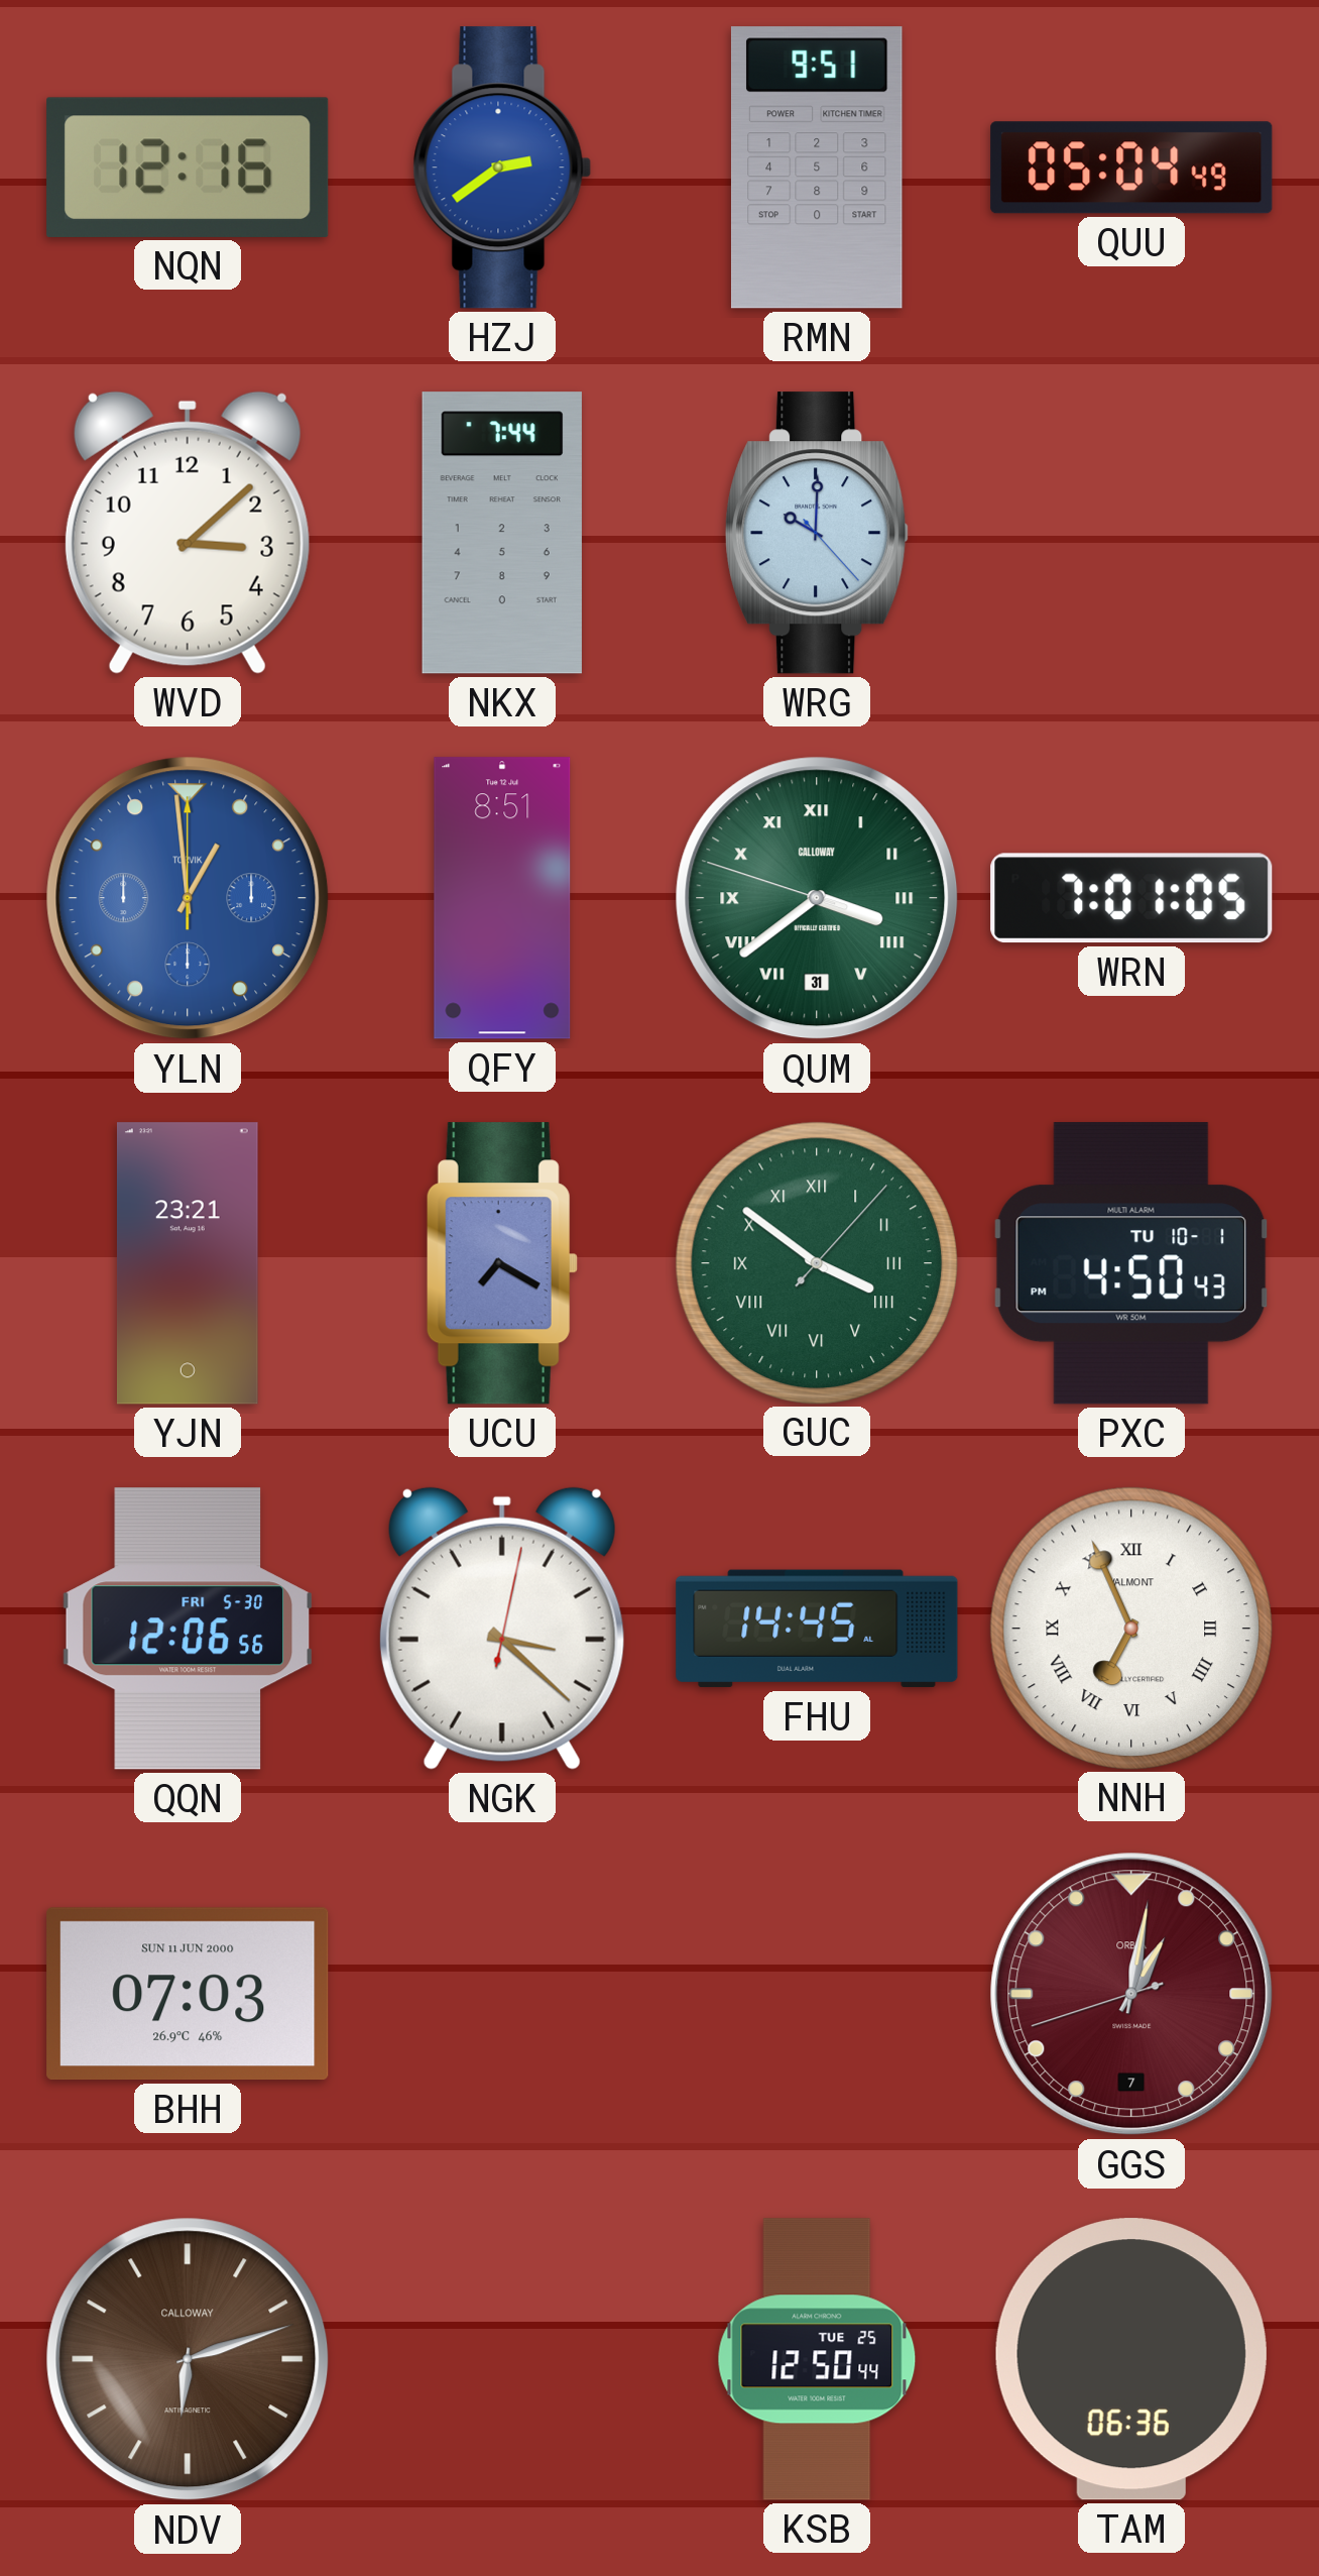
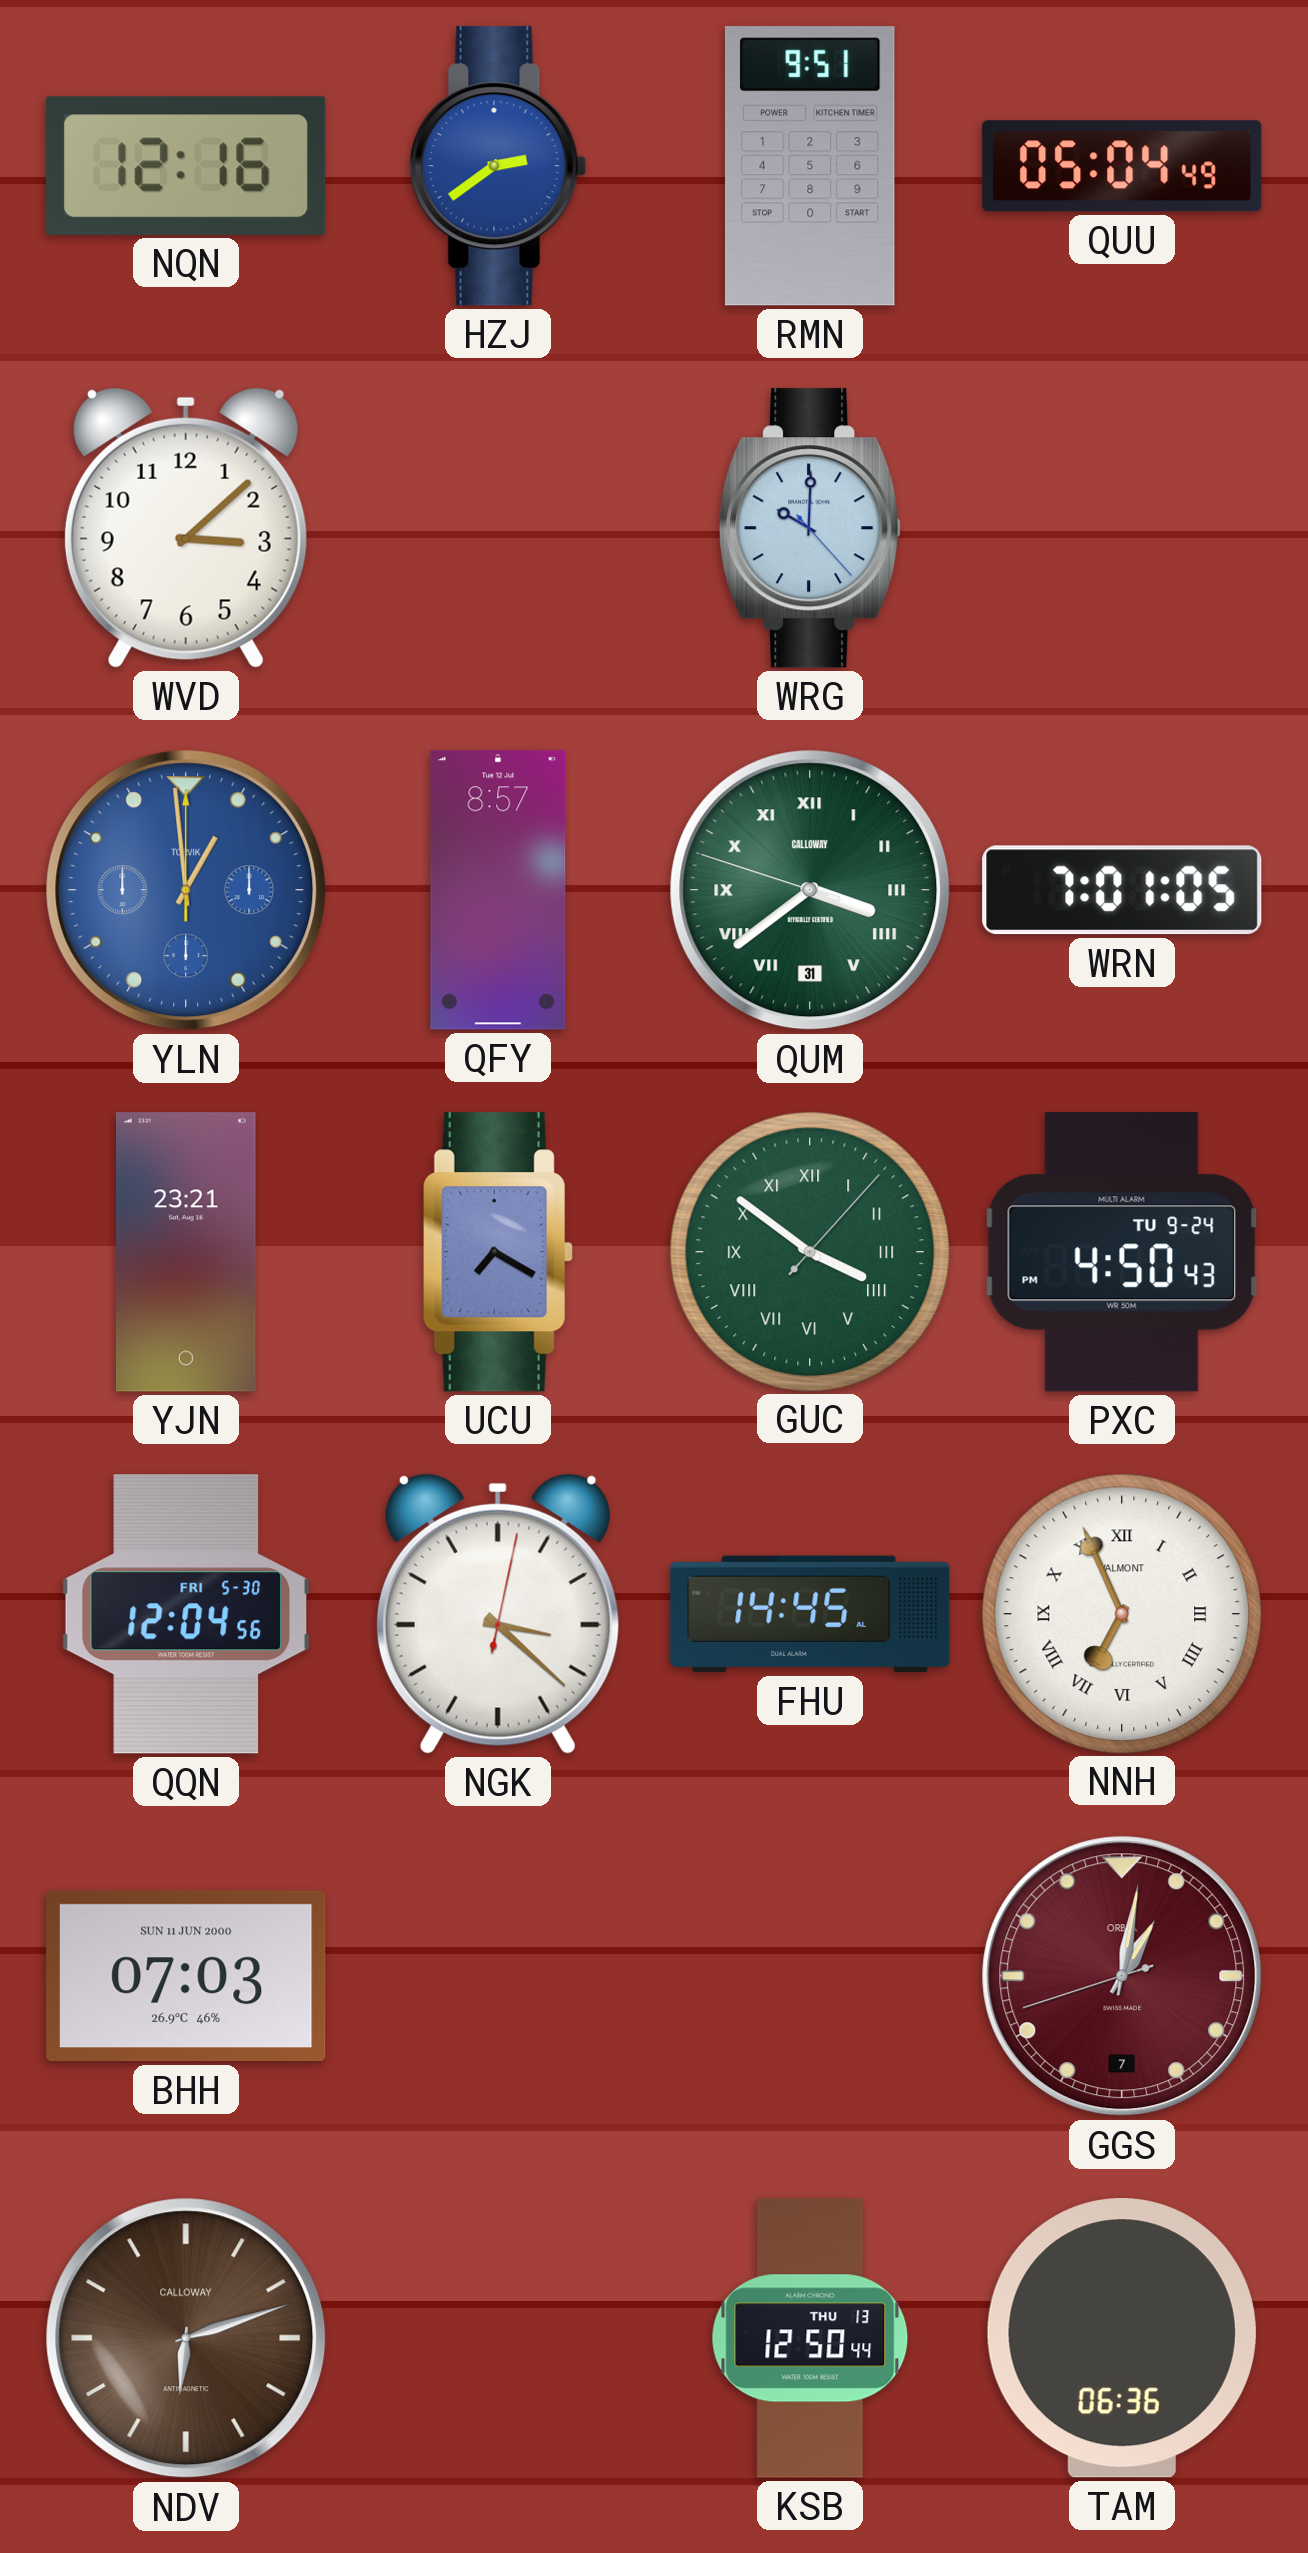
NKX: 7:44 -> none (502, 533)
QFY: 8:51 -> 8:57 (498, 890)
PXC date: TU 10-1 -> TU 9-24 (1122, 1252)
QQN: 12:06 -> 12:04 (185, 1614)
KSB date: TUE 25 -> THU 13 (810, 2338)
